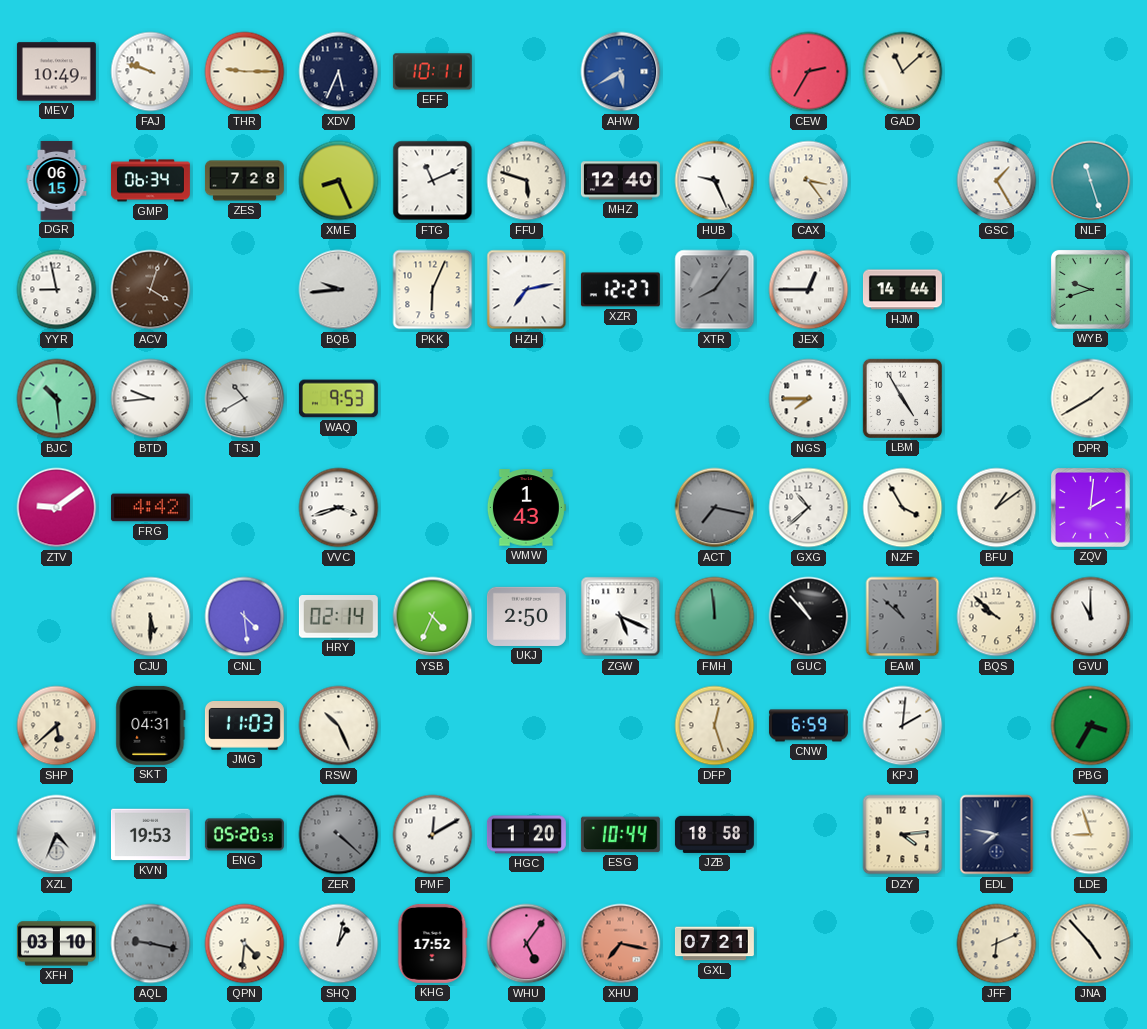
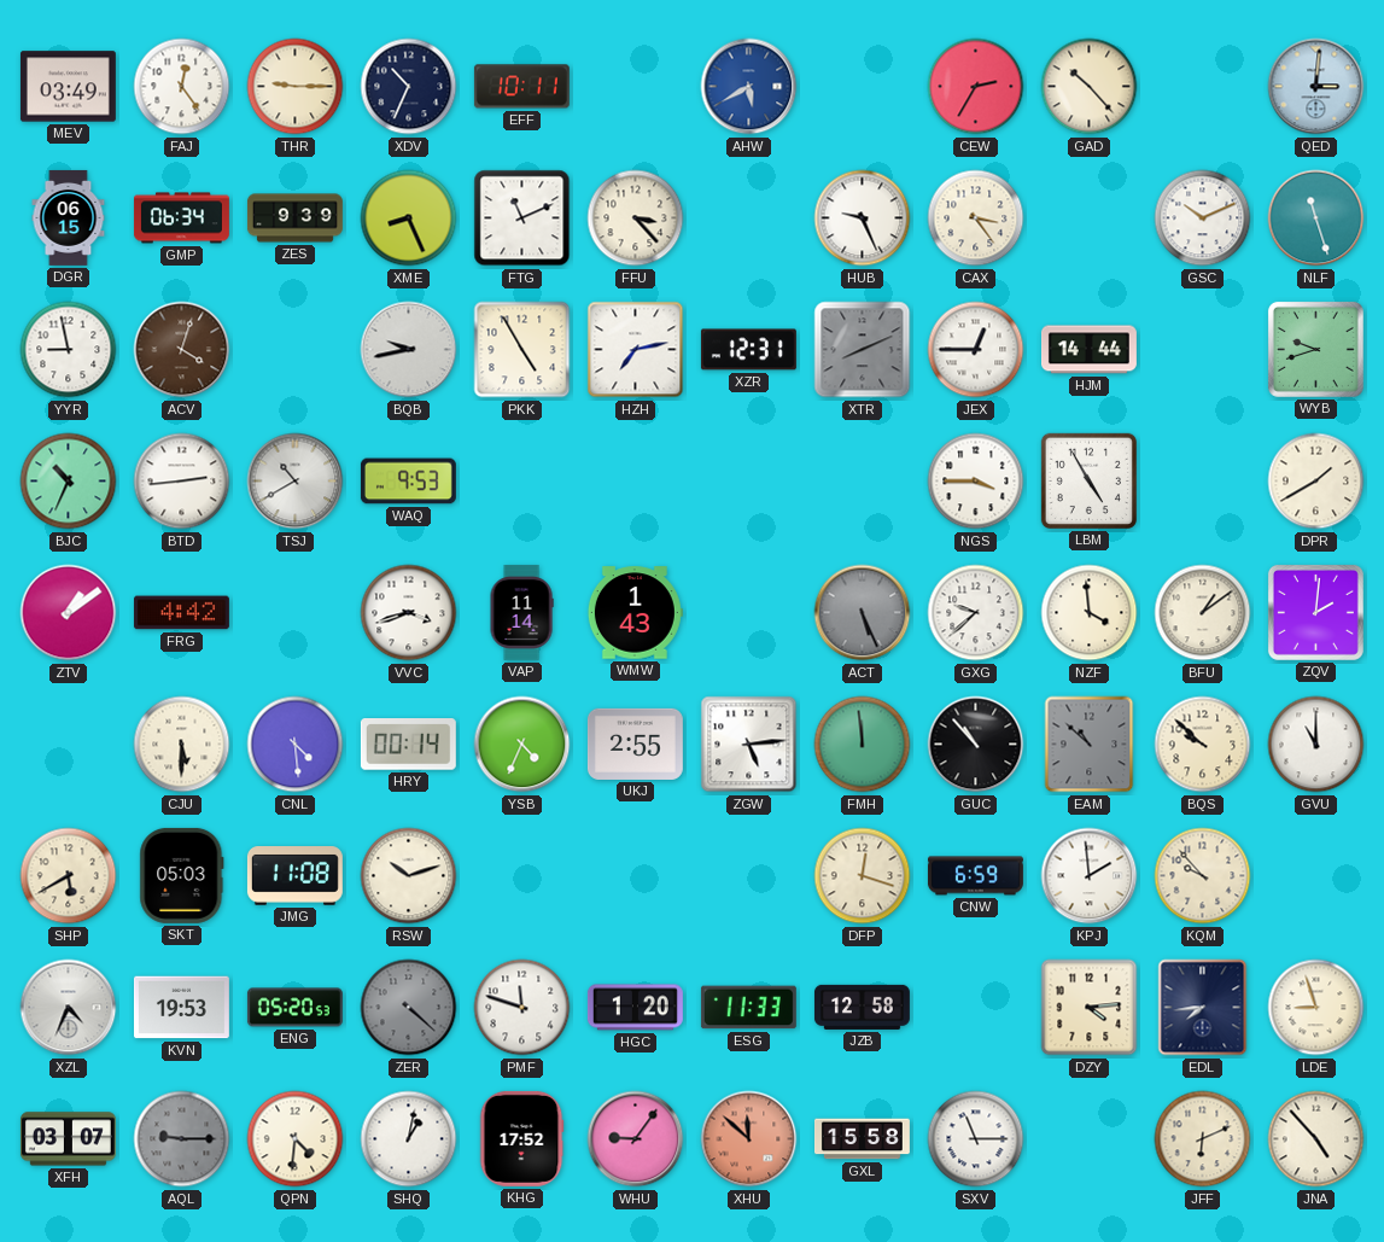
MEV: 10:49 -> 03:49 (68, 87)
FAJ: 9:48 -> 12:24 (182, 87)
XDV: 5:34 -> 10:34 (409, 87)
GAD: 11:08 -> 10:23 (1090, 87)
QED: none -> 3:01 (1316, 87)
ZES: 7:28 -> 9:39 (294, 218)
FFU: 5:48 -> 3:23 (636, 218)
MHZ: 12:40 -> none (620, 181)
GSC: 1:25 -> 10:11 (1203, 218)
BQB: 9:44 -> 9:43 (409, 350)
PKK: 6:04 -> 4:55 (522, 350)
XZR: 12:27 -> 12:31 (748, 350)
XTR: 8:06 -> 8:11 (863, 350)
BJC: 10:29 -> 10:34 (69, 482)
BTD: 9:44 -> 2:44 (182, 482)
NGS: 7:45 -> 3:45 (976, 482)
ZTV: 9:09 -> 1:09 (69, 613)
VAP: none -> 11:14 (521, 612)
ACT: 7:17 -> 5:26 (863, 613)
GXG: 10:38 -> 9:38 (976, 613)
NZF: 3:55 -> 3:59 (1090, 613)
HRY: 02:14 -> 00:14 (408, 745)
UKJ: 2:50 -> 2:55 (635, 744)
ZGW: 5:19 -> 5:14 (749, 745)
SHP: 5:38 -> 5:40 (69, 876)
SKT: 04:31 -> 05:03 (182, 875)
JMG: 11:03 -> 11:08 (294, 876)
RSW: 10:26 -> 10:12 (409, 876)
DFP: 12:27 -> 12:18 (863, 876)
KPJ: 2:01 -> 1:59 (1090, 876)
KQM: none -> 9:53 (1203, 876)
PBG: 3:35 -> none (1091, 726)
PMF: 12:10 -> 11:48 (522, 1008)
ESG: 10:44 -> 11:33 (748, 1008)
JZB: 18:58 -> 12:58 (862, 1007)
EDL: 7:47 -> 7:44 (1203, 1008)
XFH: 03:10 -> 03:07 (68, 1139)
AQL: 9:17 -> 9:15 (182, 1139)
WHU: 5:06 -> 9:06 (636, 1139)
XHU: 7:17 -> 11:52 (749, 1139)
GXL: 07:21 -> 15:58 (862, 1139)
SXV: none -> 11:15 (976, 1139)
